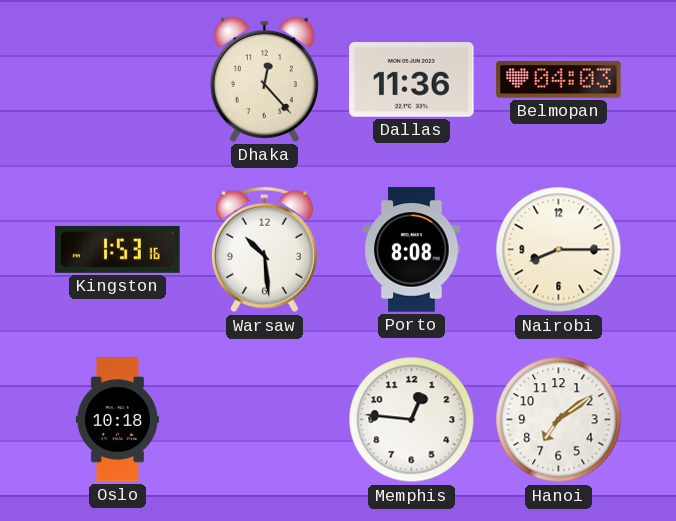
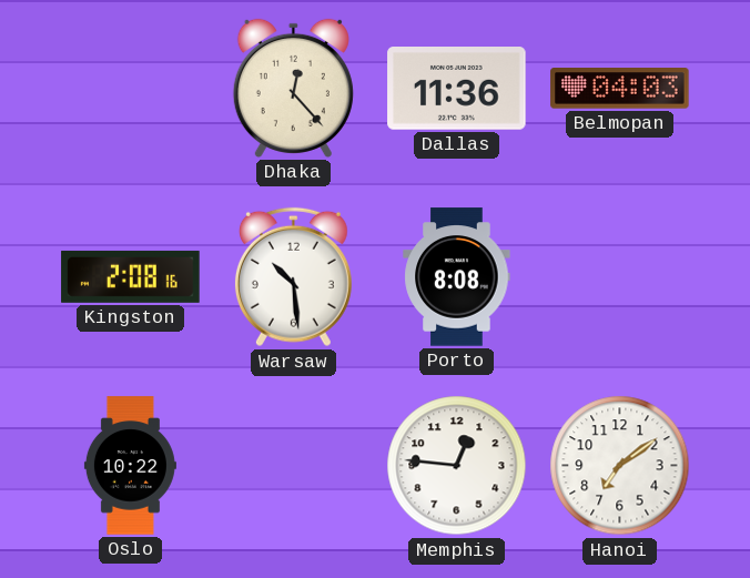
Kingston: 1:53 -> 2:08 (131, 276)
Nairobi: 8:15 -> none (559, 250)
Oslo: 10:18 -> 10:22 (130, 466)
